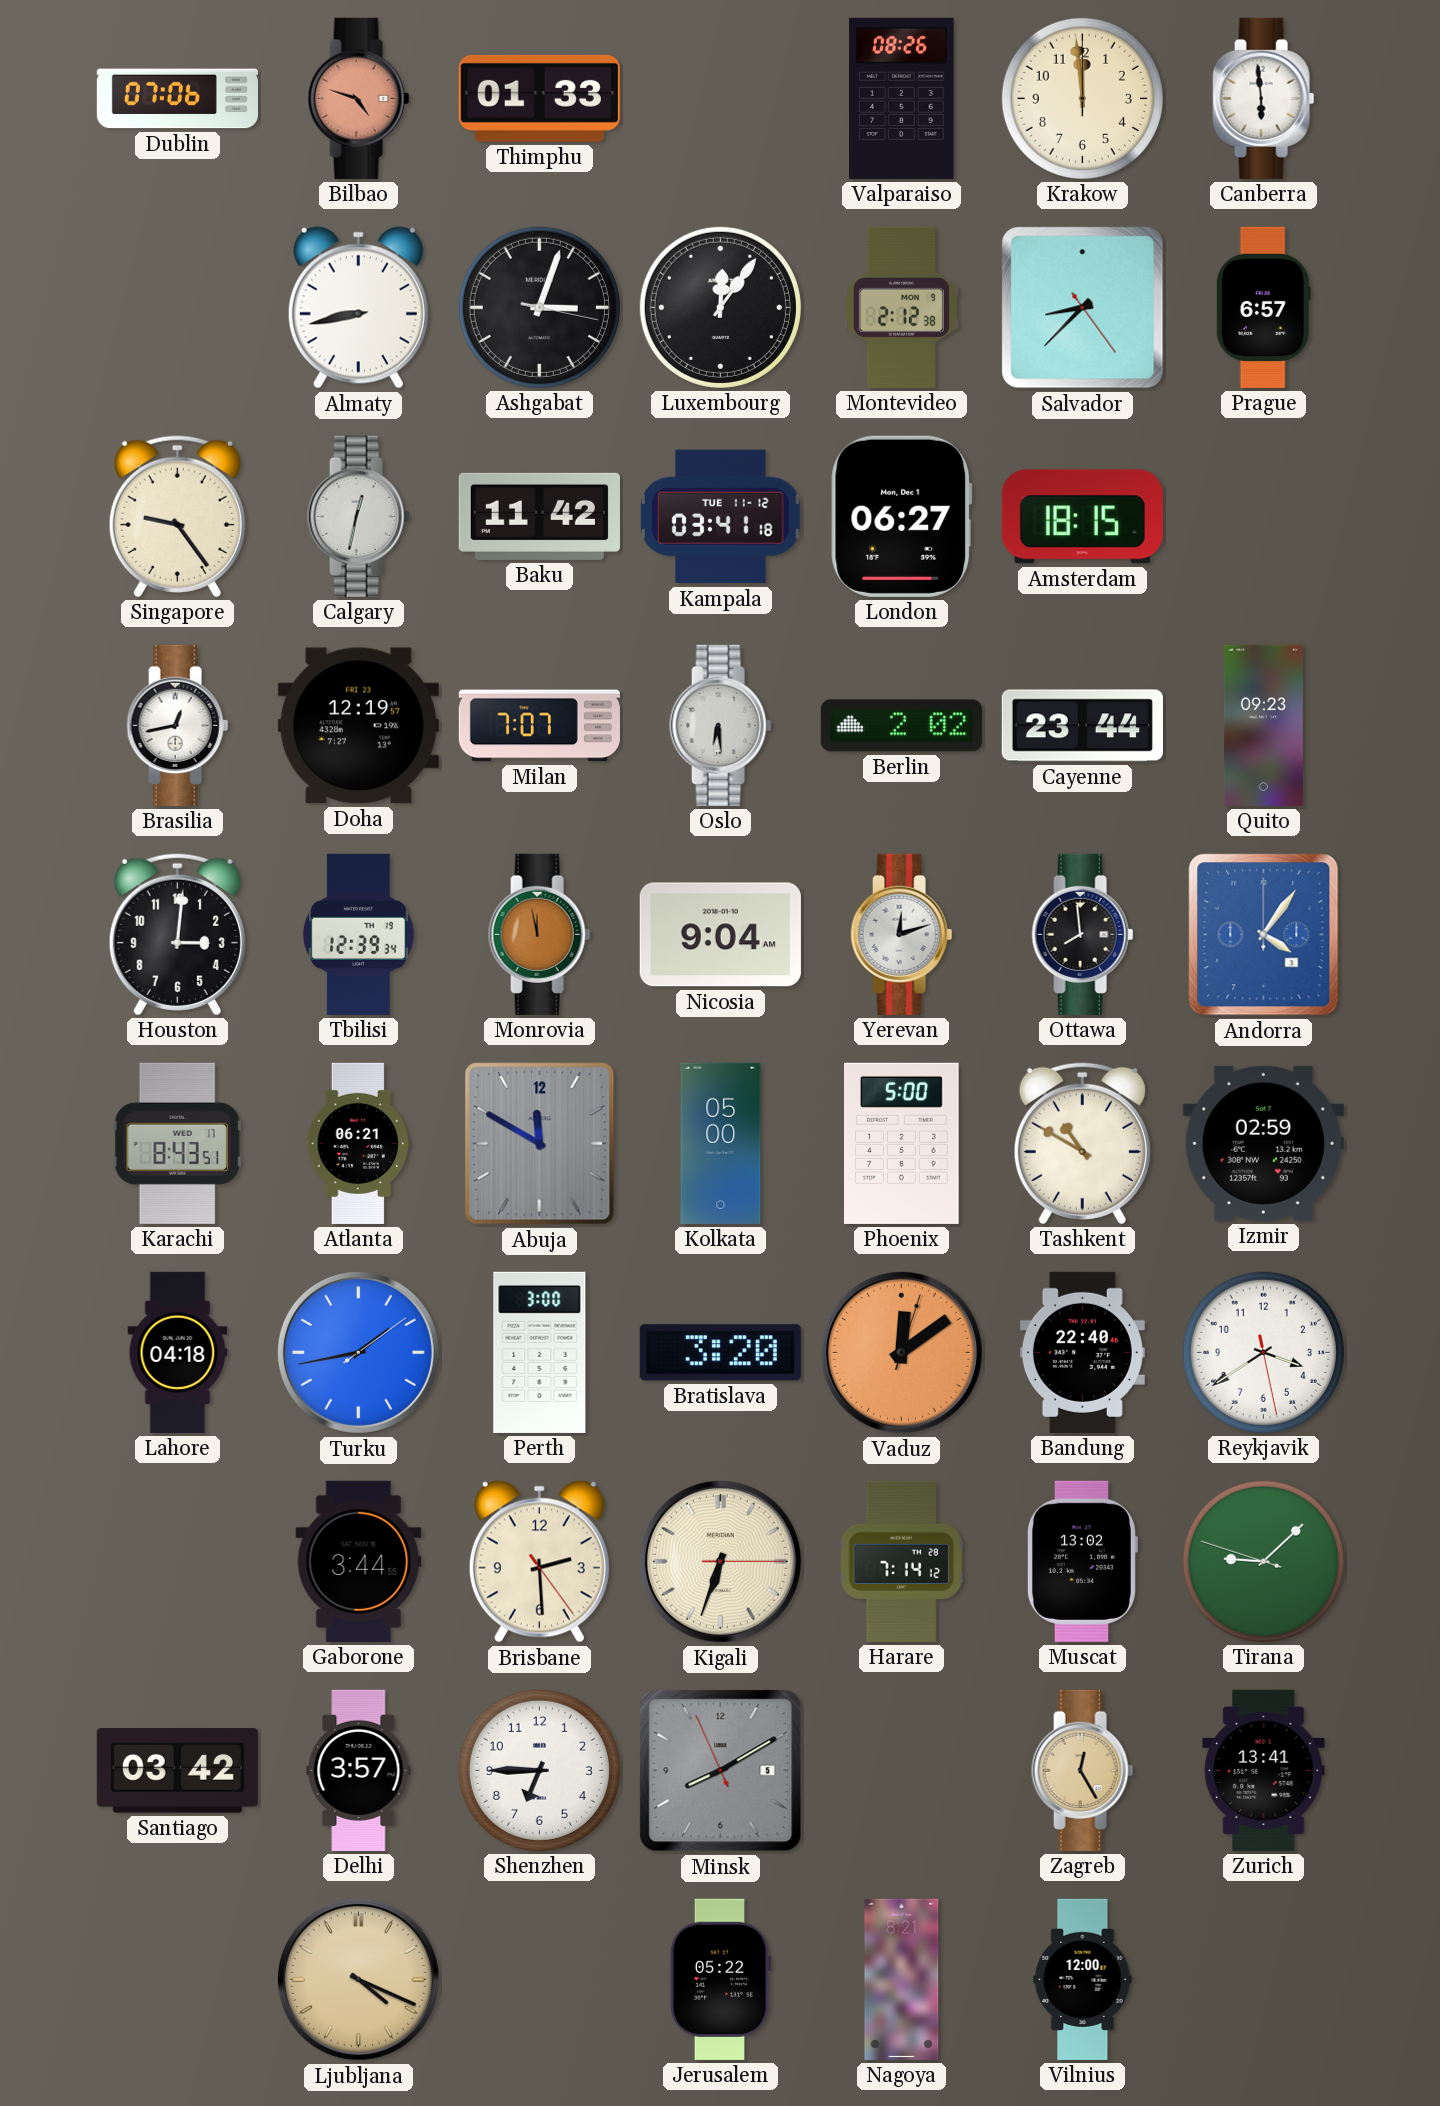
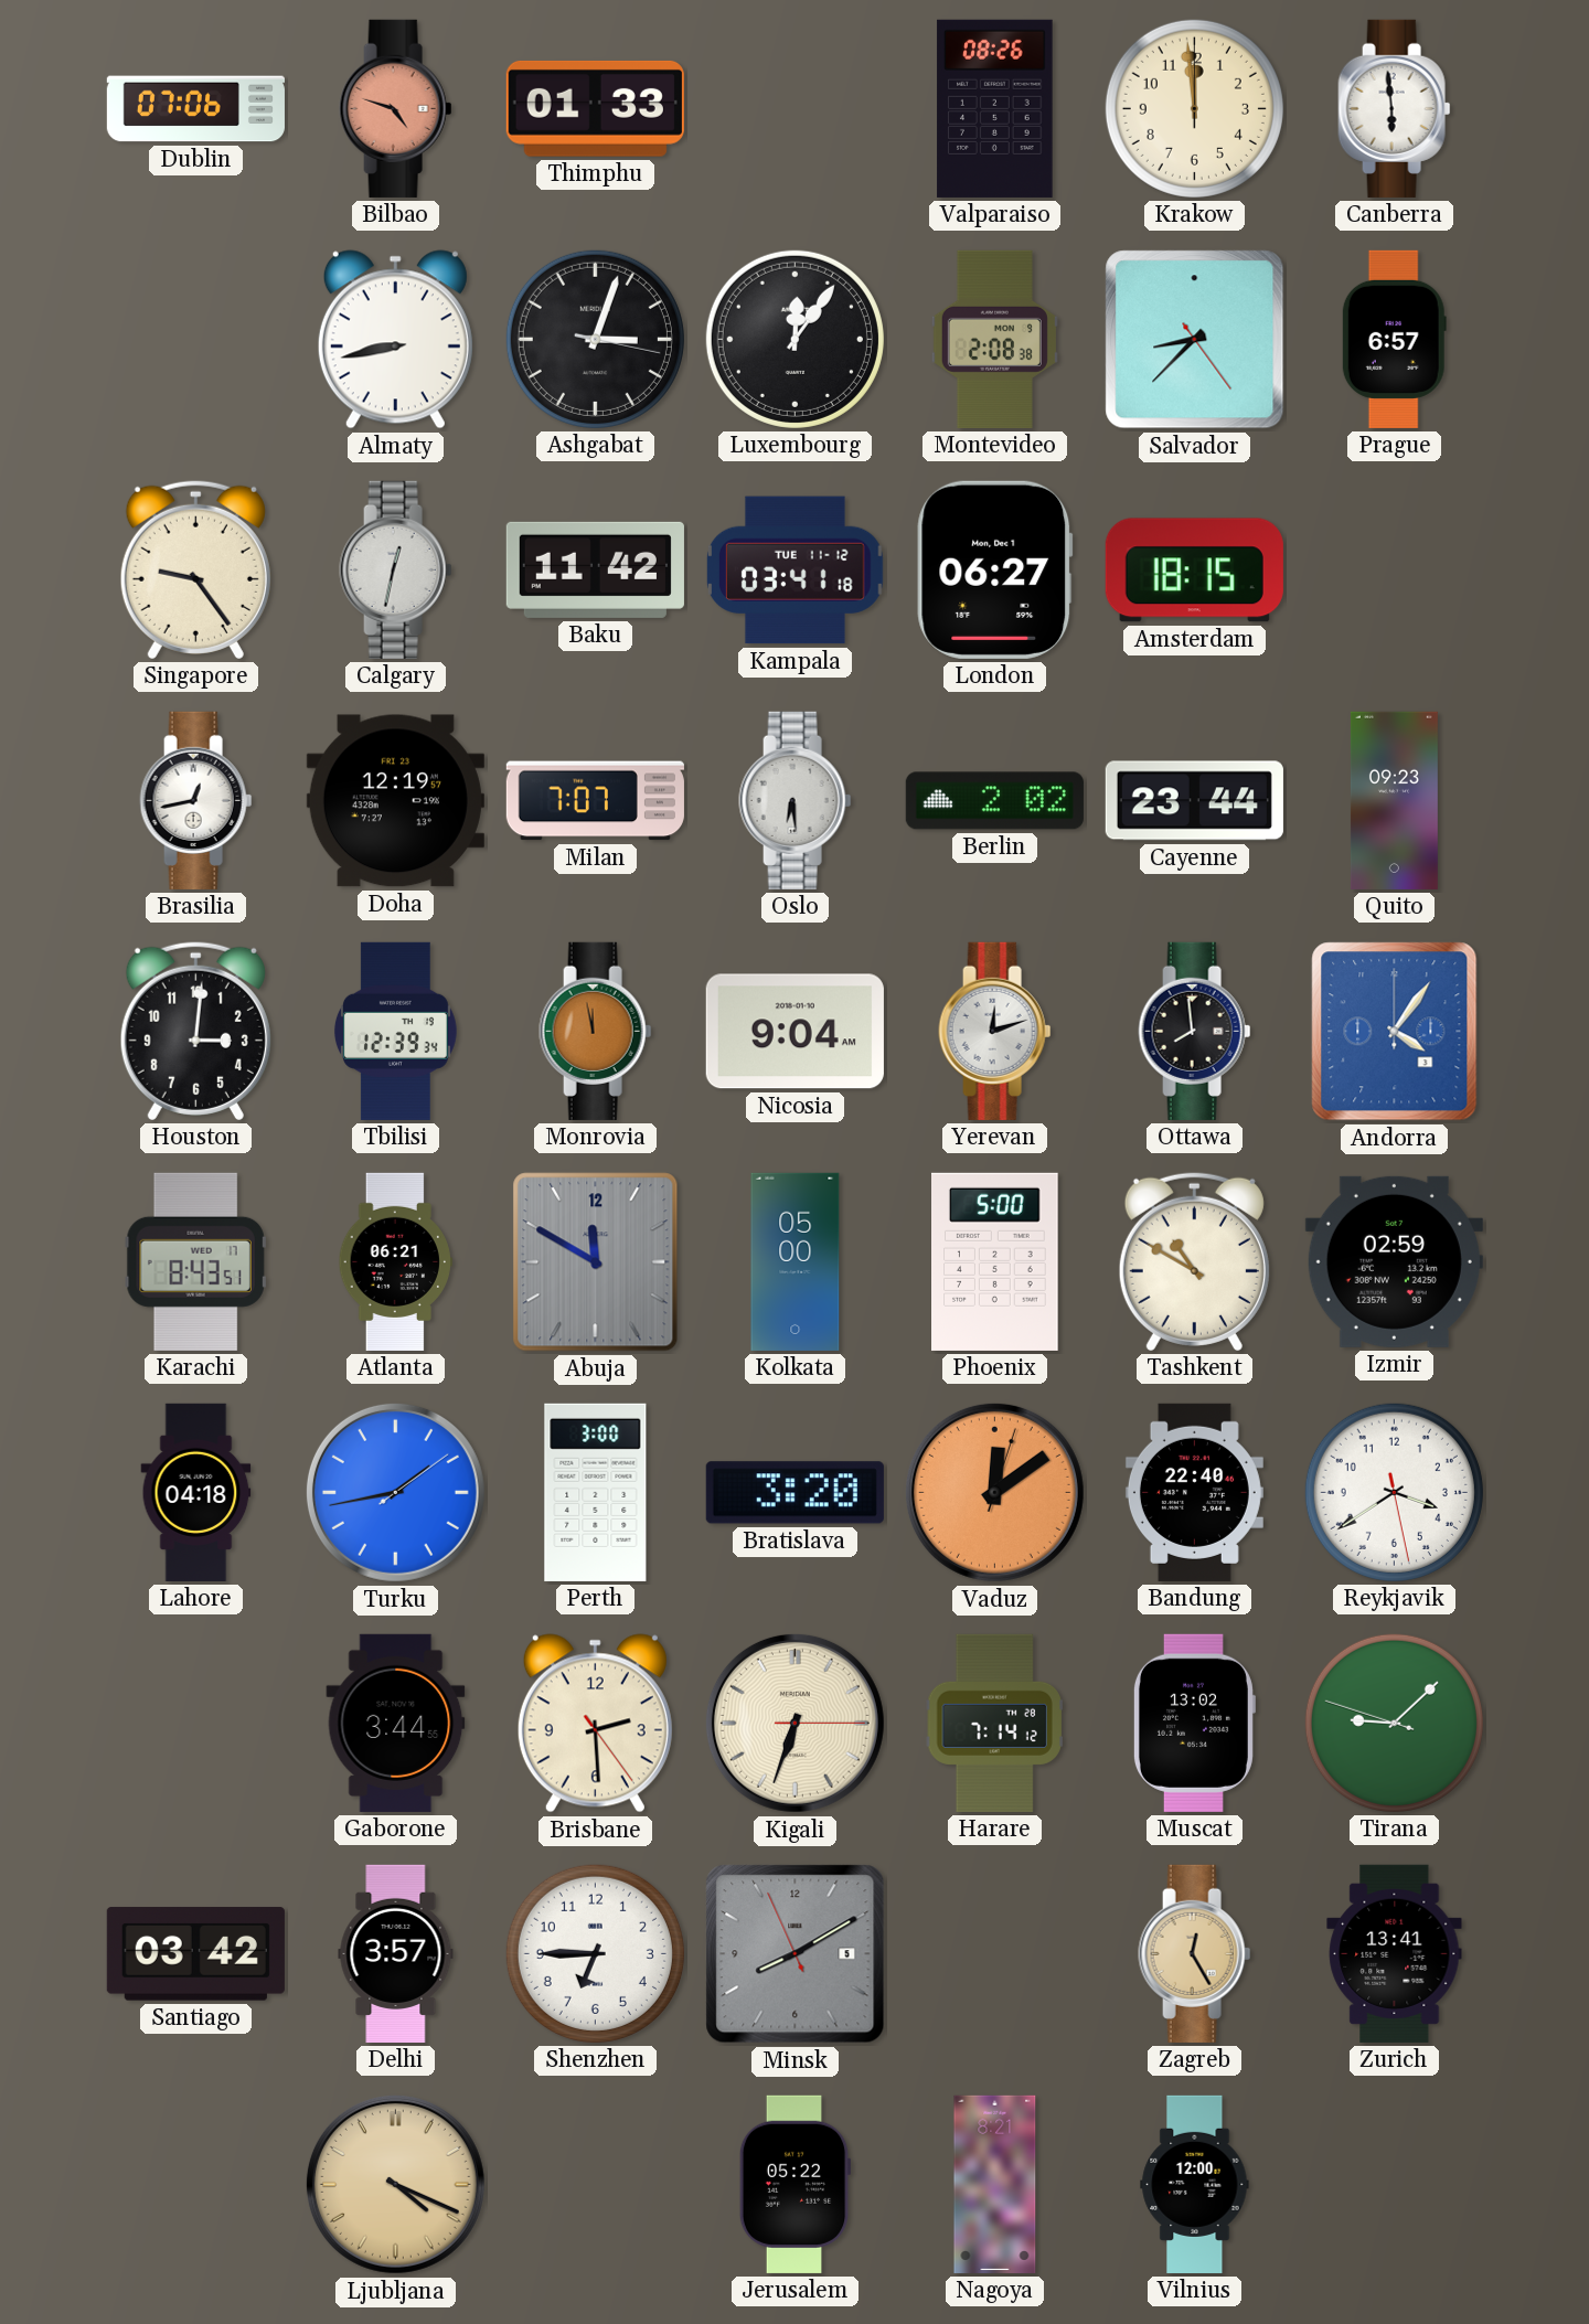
Montevideo: 2:12 -> 2:08 (994, 339)
